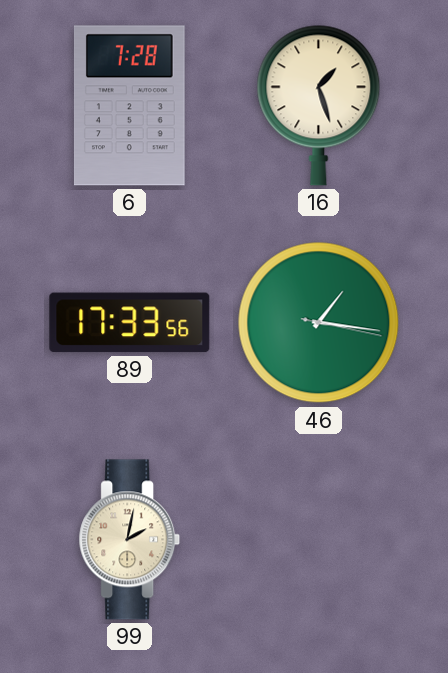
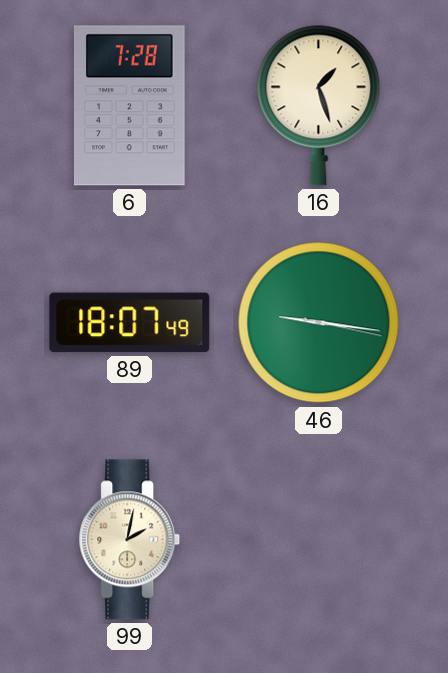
89: 17:33 -> 18:07 (130, 323)
46: 1:16 -> 9:16 (319, 323)
